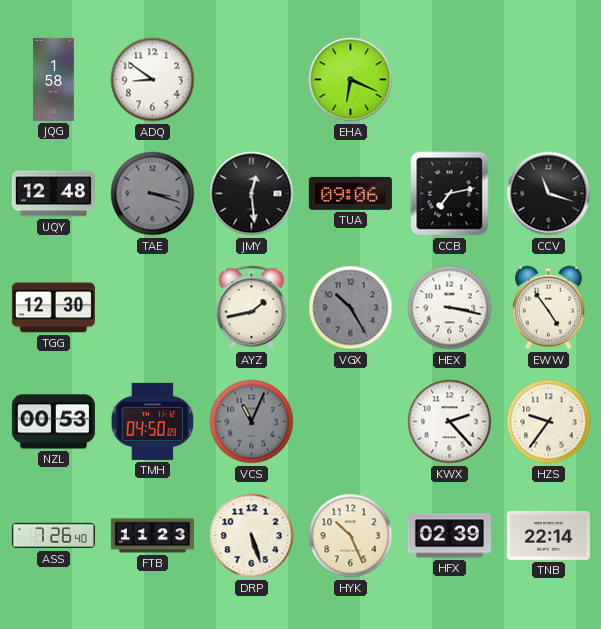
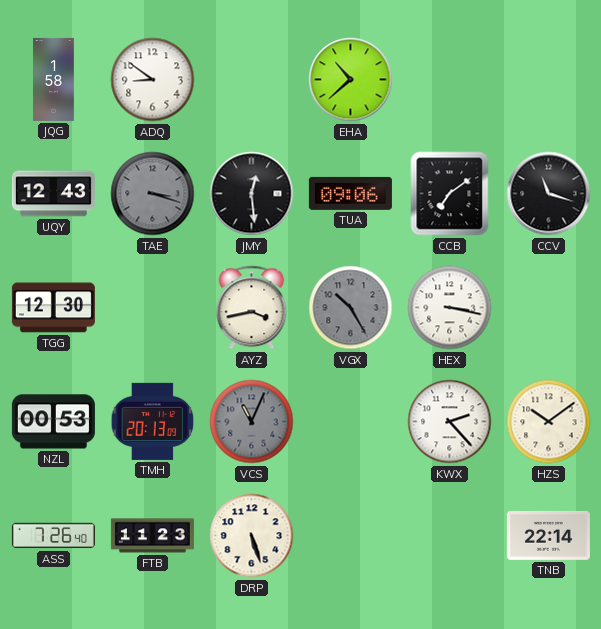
EHA: 6:19 -> 10:38 (351, 80)
UQY: 12:48 -> 12:43 (53, 194)
CCB: 7:13 -> 7:09 (450, 194)
AYZ: 1:43 -> 3:43 (252, 308)
EWW: 4:54 -> none (549, 308)
TMH: 04:50 -> 20:13 (153, 421)
HZS: 9:36 -> 10:09 (549, 422)
HYK: 10:26 -> none (351, 536)
HFX: 02:39 -> none (449, 536)
